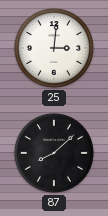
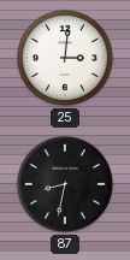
87: 8:08 -> 8:32 (65, 184)
